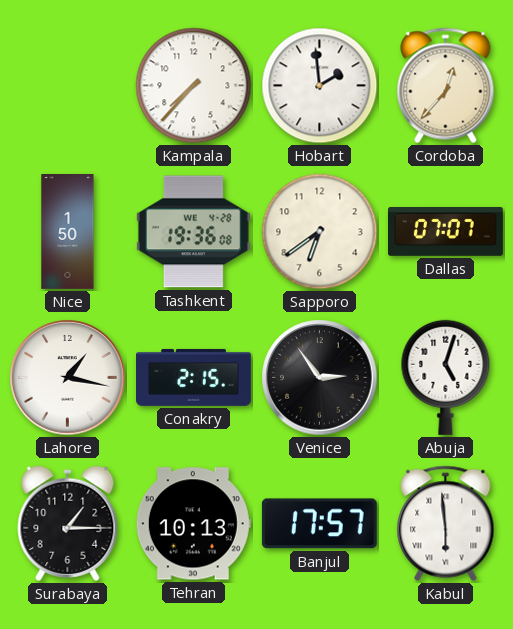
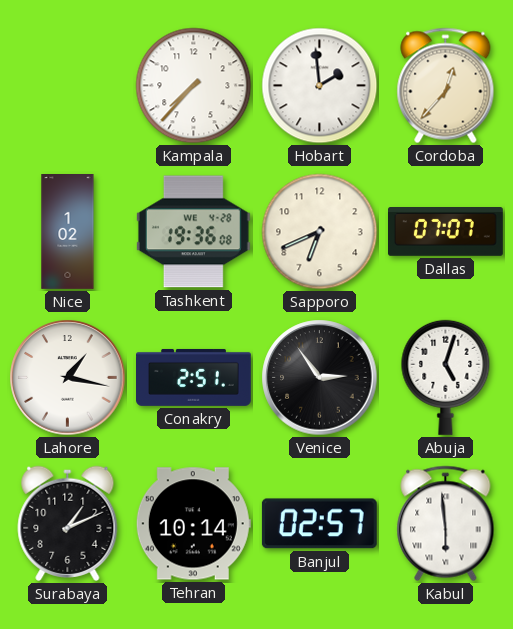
Nice: 1:50 -> 1:02 (68, 232)
Sapporo: 6:39 -> 6:41 (320, 232)
Conakry: 2:15 -> 2:51 (194, 377)
Surabaya: 1:15 -> 1:11 (68, 523)
Tehran: 10:13 -> 10:14 (193, 524)
Banjul: 17:57 -> 02:57 (319, 524)
